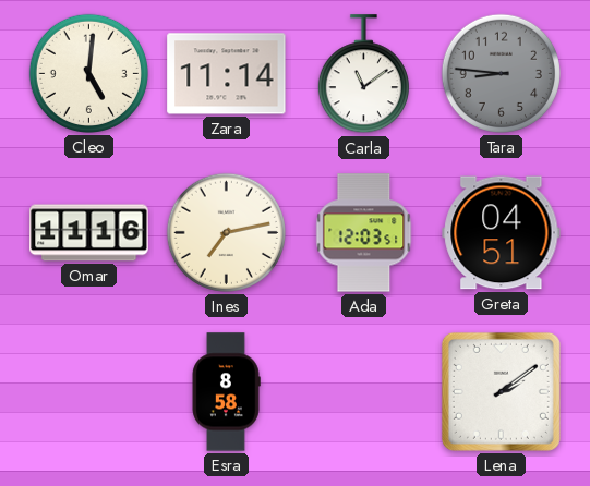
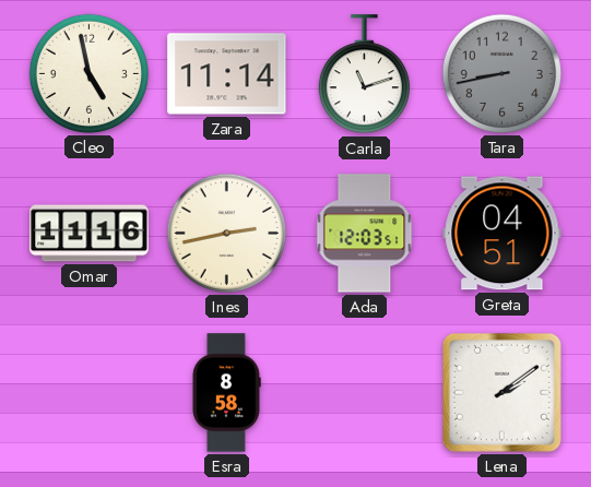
Cleo: 5:01 -> 4:58 (88, 73)
Carla: 11:09 -> 11:12 (364, 74)
Tara: 8:46 -> 8:43 (501, 73)
Ines: 7:13 -> 2:43 (226, 233)
